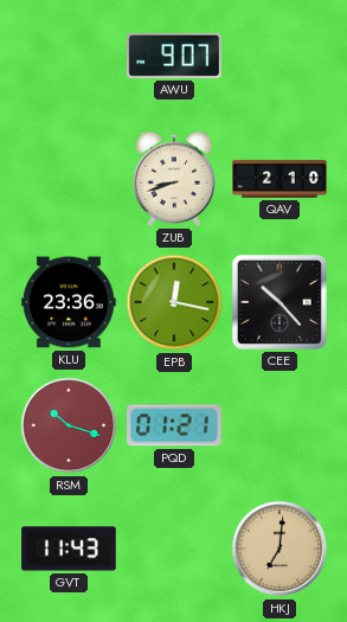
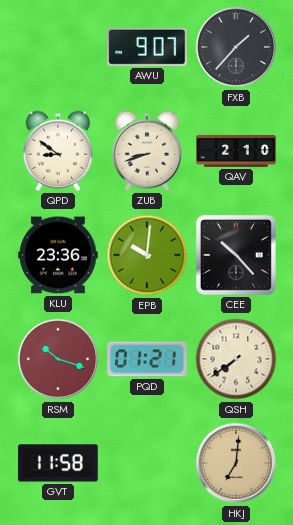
FXB: none -> 1:37 (236, 47)
QPD: none -> 8:51 (57, 151)
EPB: 12:17 -> 10:01 (147, 255)
QSH: none -> 7:39 (236, 359)
GVT: 11:43 -> 11:58 (58, 463)
